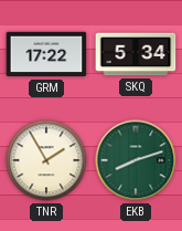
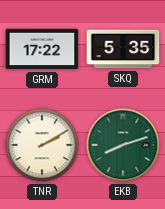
SKQ: 5:34 -> 5:35 (123, 49)
TNR: 1:55 -> 2:10 (42, 145)
